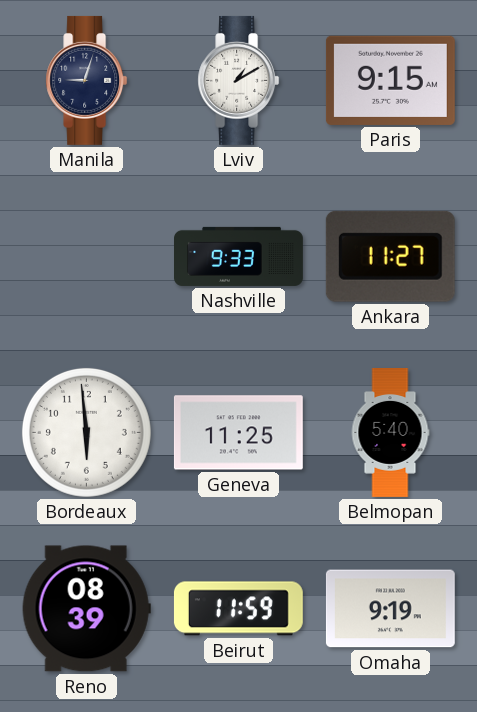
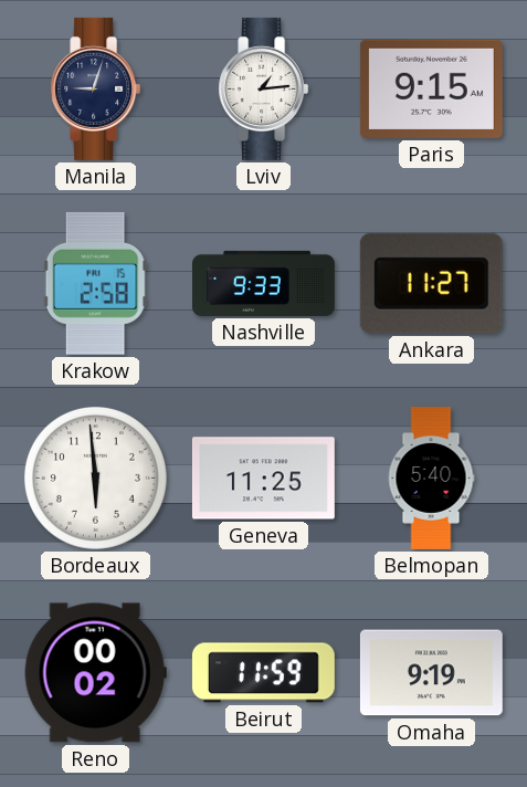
Lviv: 1:10 -> 1:14 (264, 88)
Krakow: none -> 2:58 (95, 283)
Reno: 08:39 -> 00:02 (95, 673)
